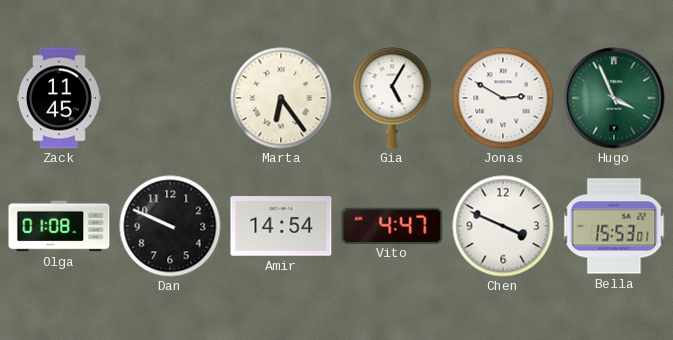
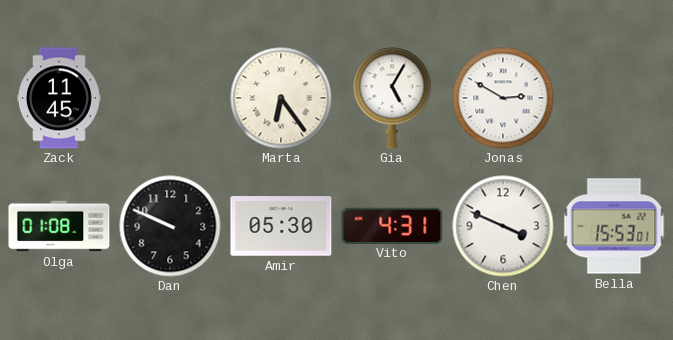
Hugo: 3:56 -> none (614, 98)
Amir: 14:54 -> 05:30 (281, 226)
Vito: 4:47 -> 4:31 (392, 225)
